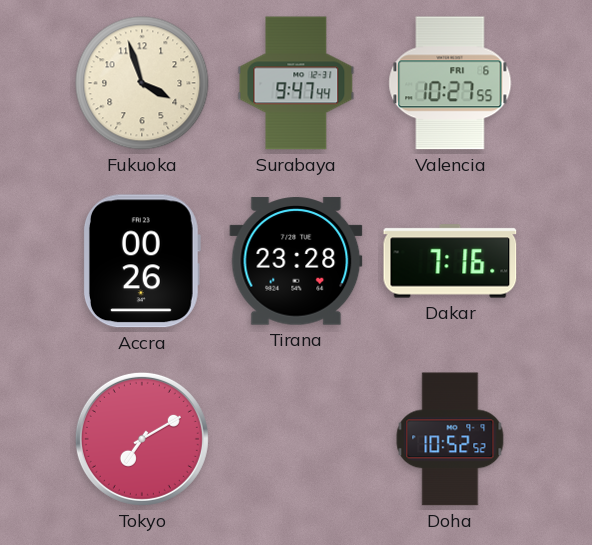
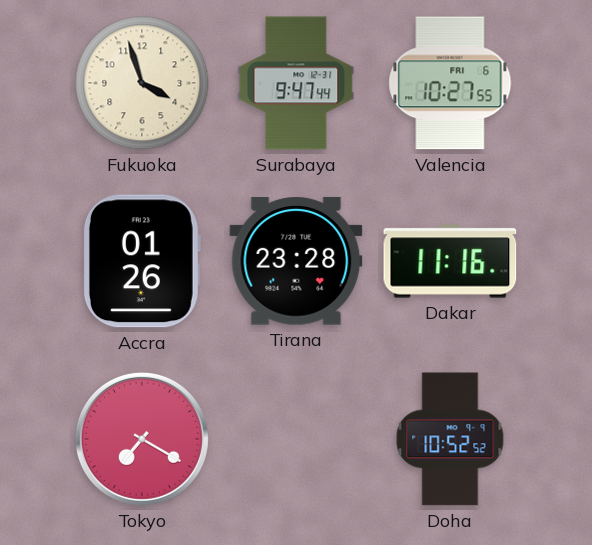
Accra: 00:26 -> 01:26 (141, 261)
Dakar: 7:16 -> 11:16 (450, 261)
Tokyo: 7:10 -> 7:20 (142, 439)
